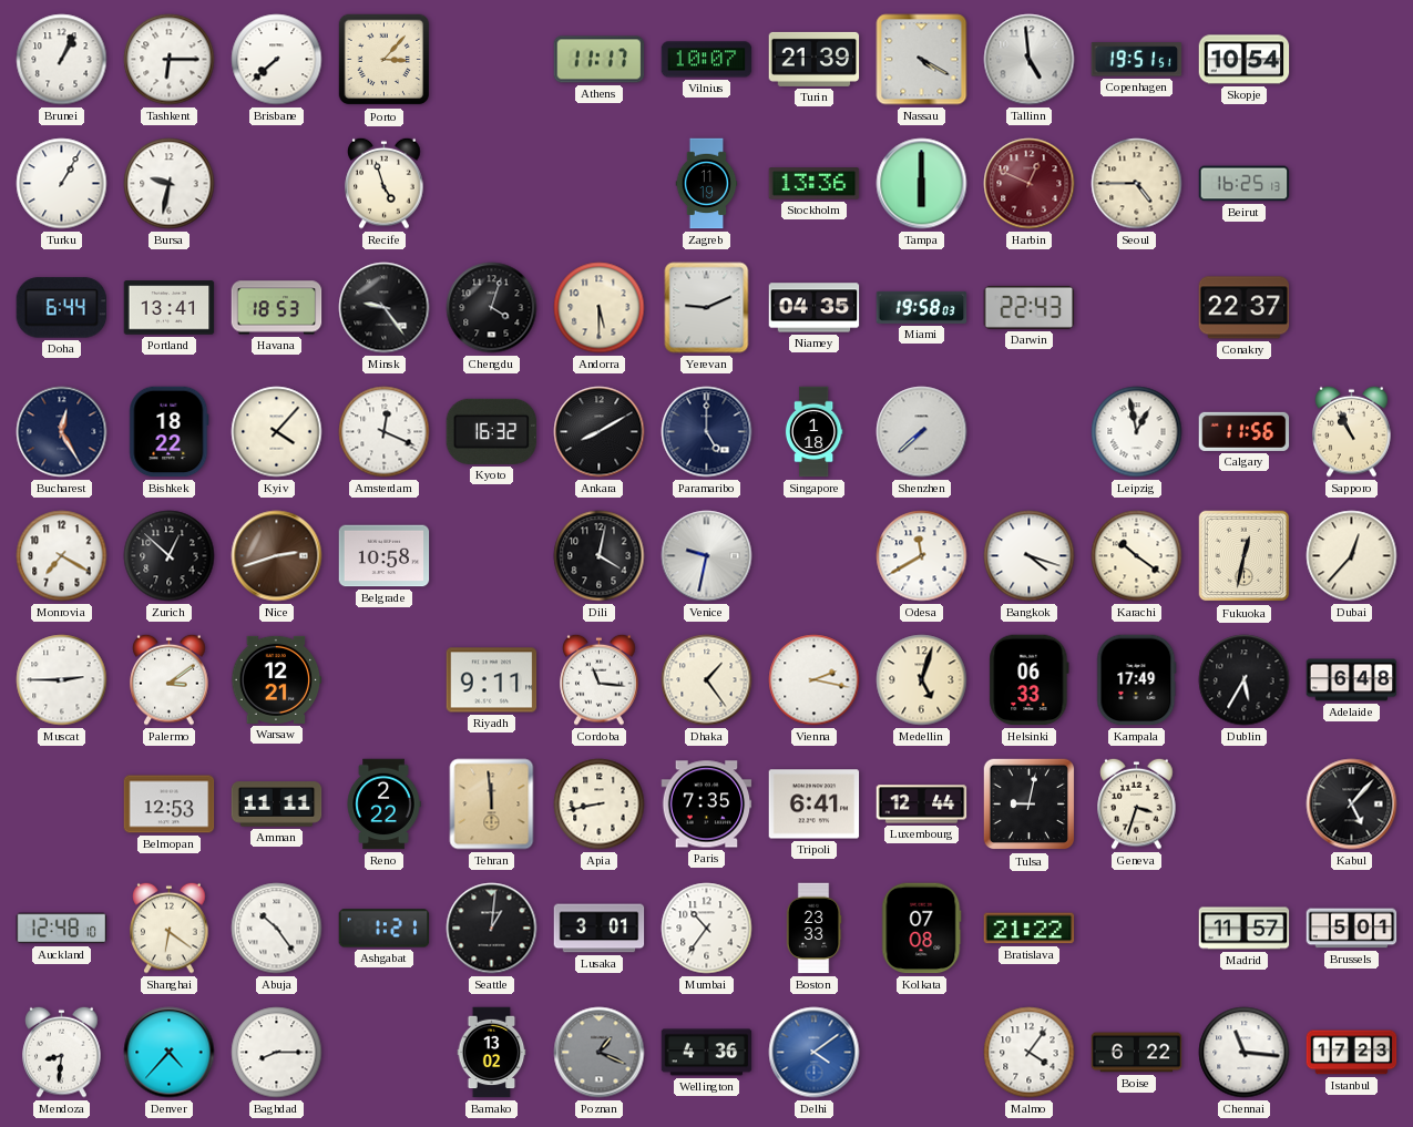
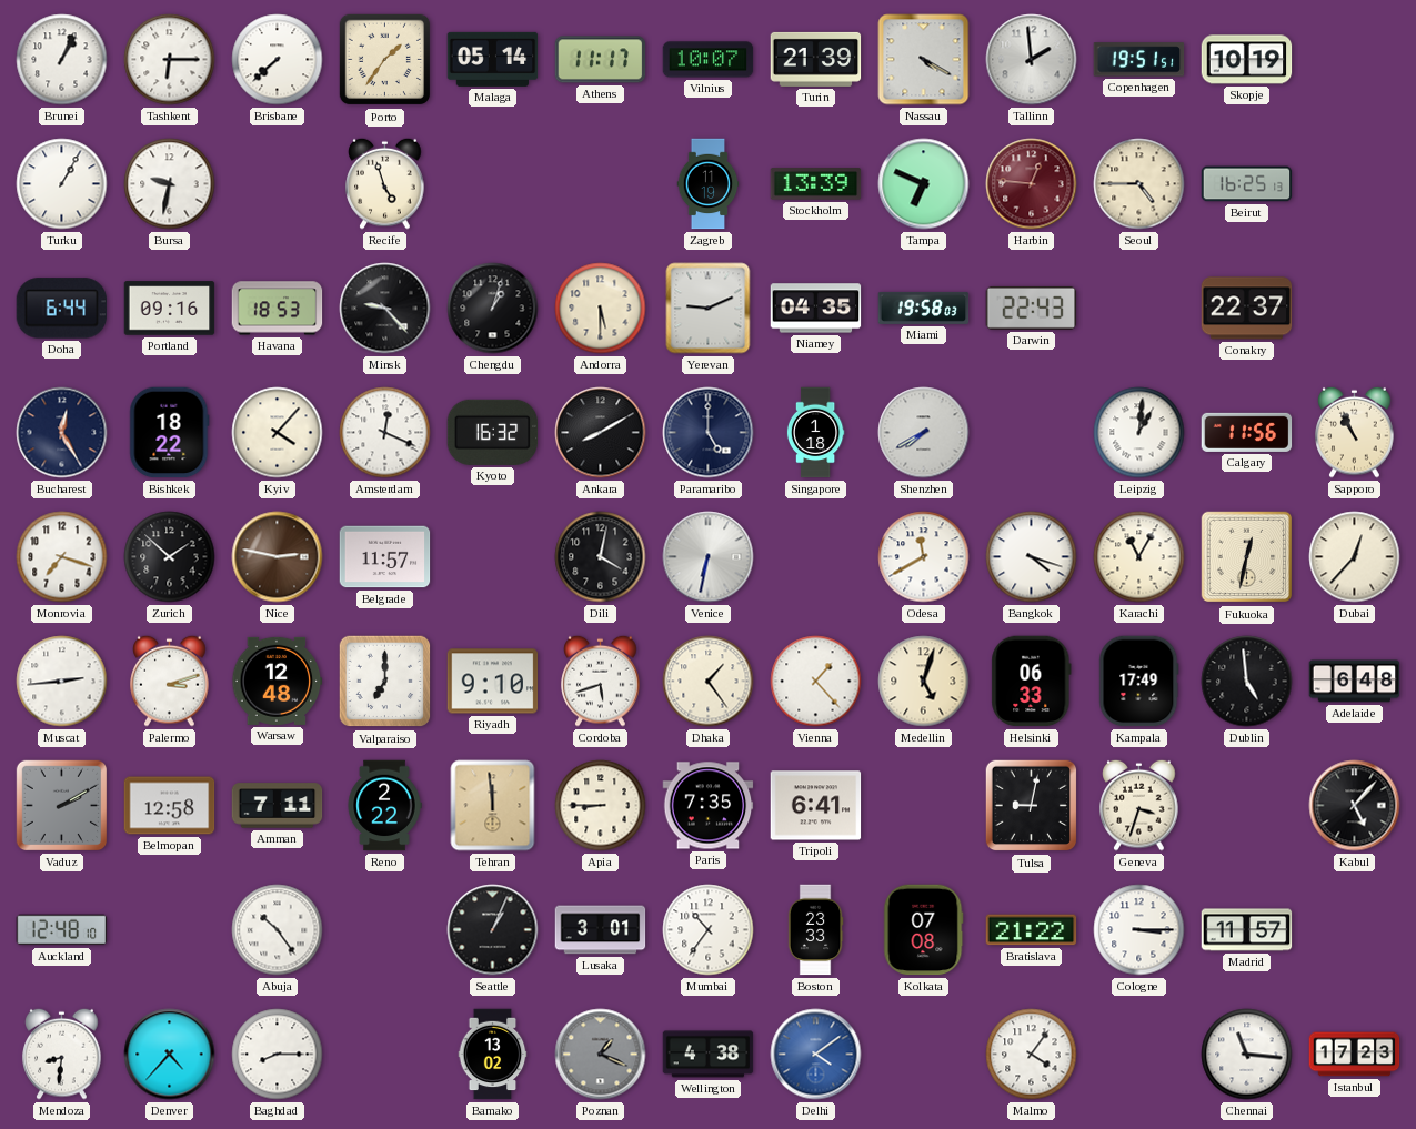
Porto: 3:07 -> 1:36 (385, 60)
Malaga: none -> 05:14 (493, 59)
Tallinn: 4:59 -> 1:59 (1032, 60)
Skopje: 10:54 -> 10:19 (1247, 60)
Stockholm: 13:36 -> 13:39 (816, 184)
Tampa: 6:00 -> 6:49 (924, 184)
Harbin: 12:49 -> 12:46 (1032, 184)
Portland: 13:41 -> 09:16 (170, 309)
Minsk: 9:24 -> 9:23 (385, 309)
Chengdu: 4:03 -> 1:03 (493, 309)
Shenzhen: 7:38 -> 7:40 (924, 433)
Leipzig: 12:58 -> 1:01 (1139, 433)
Monrovia: 7:20 -> 7:18 (62, 557)
Zurich: 12:52 -> 1:52 (170, 557)
Nice: 2:42 -> 2:47 (278, 557)
Belgrade: 10:58 -> 11:57 (385, 557)
Venice: 9:32 -> 6:32 (709, 557)
Karachi: 10:21 -> 11:05 (1139, 557)
Muscat: 2:45 -> 2:44 (62, 682)
Palermo: 3:09 -> 3:12 (170, 681)
Warsaw: 12:21 -> 12:48 (278, 681)
Valparaiso: none -> 7:00 (385, 682)
Riyadh: 9:11 -> 9:10 (493, 682)
Cordoba: 11:16 -> 5:42 (601, 681)
Vienna: 2:17 -> 1:23 (816, 682)
Dublin: 5:35 -> 4:59 (1247, 682)
Vaduz: none -> 2:10 (62, 806)
Belmopan: 12:53 -> 12:58 (170, 806)
Amman: 11:11 -> 7:11 (278, 806)
Apia: 8:43 -> 8:45 (601, 806)
Luxembourg: 12:44 -> none (922, 805)
Shanghai: 6:21 -> none (170, 928)
Ashgabat: 1:21 -> none (385, 929)
Seattle: 1:01 -> 1:04 (493, 930)
Cologne: none -> 3:15 (1139, 930)
Brussels: 5:01 -> none (1352, 929)
Wellington: 4:36 -> 4:38 (709, 1055)
Boise: 6:22 -> none (1137, 1053)
